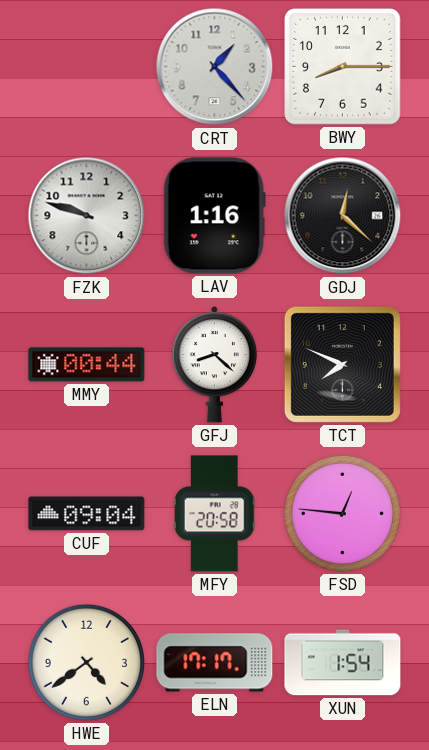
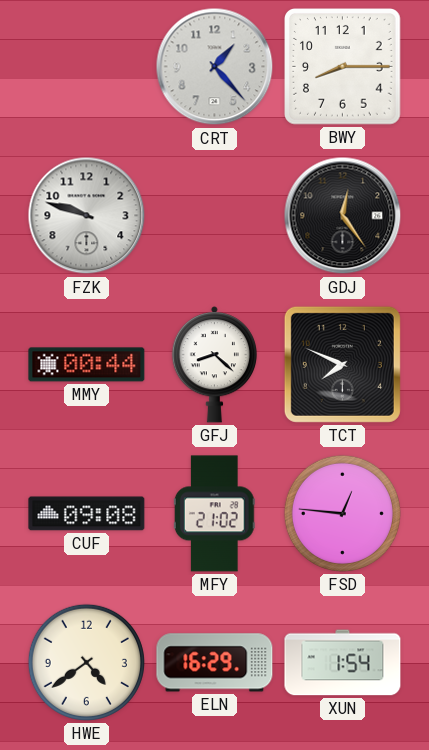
LAV: 1:16 -> none (214, 216)
GDJ: 12:22 -> 12:24 (343, 216)
CUF: 09:04 -> 09:08 (87, 514)
MFY: 20:58 -> 21:02 (214, 514)
ELN: 17:17 -> 16:29 (215, 663)
